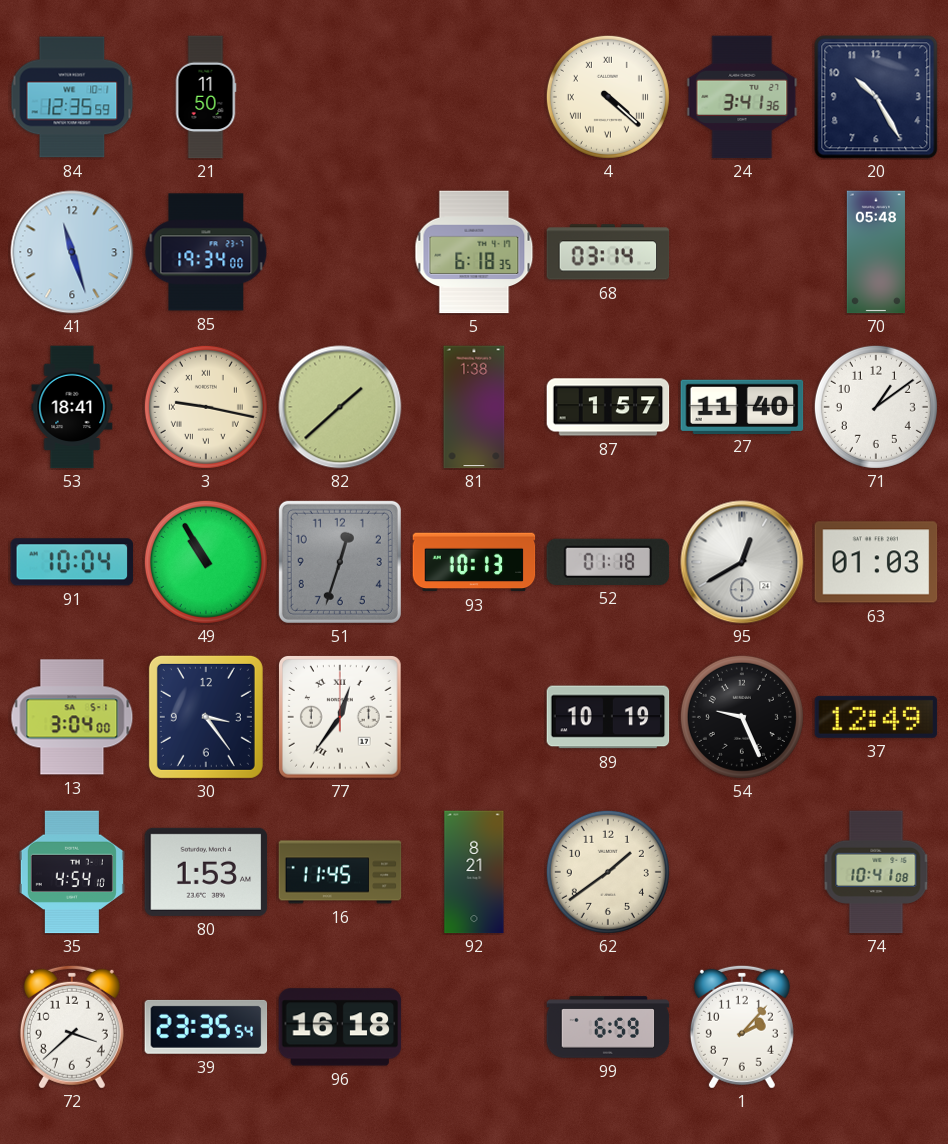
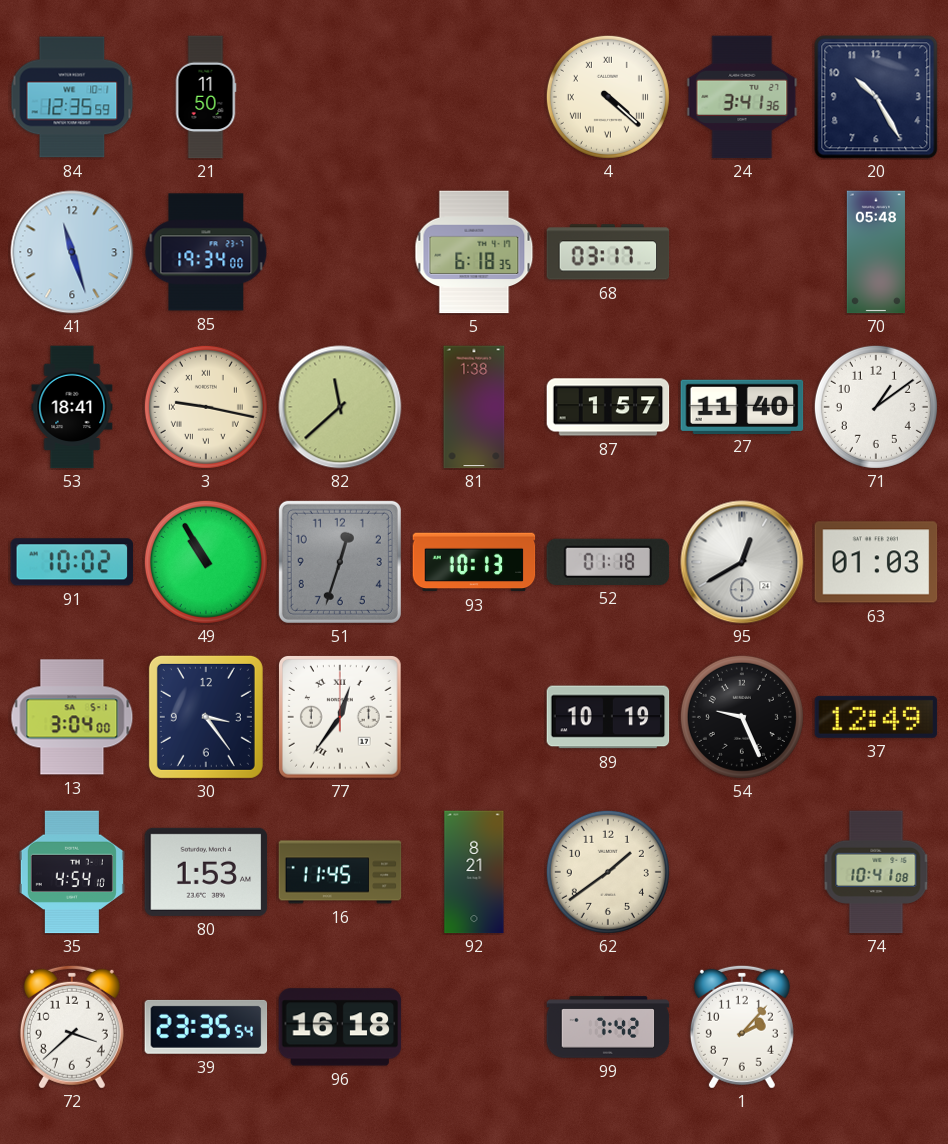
68: 03:14 -> 03:17 (608, 252)
82: 1:38 -> 11:38 (340, 407)
91: 10:04 -> 10:02 (72, 562)
99: 6:59 -> 7:42 (608, 1027)
